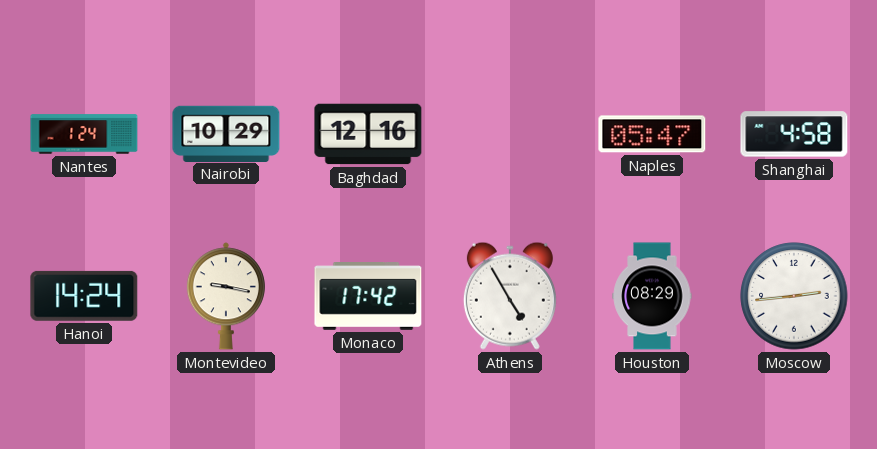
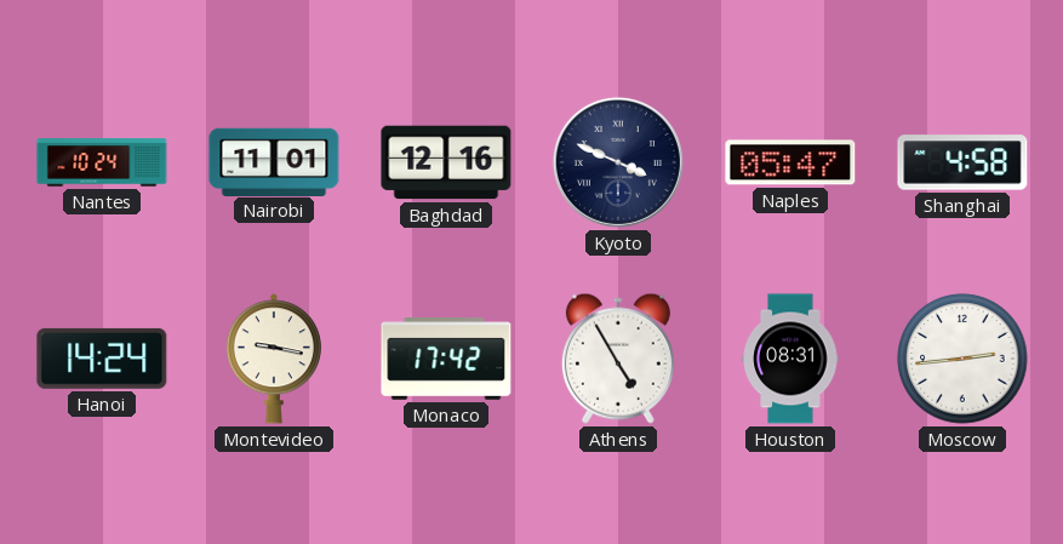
Nantes: 1:24 -> 10:24 (102, 162)
Nairobi: 10:29 -> 11:01 (274, 161)
Kyoto: none -> 3:49 (618, 162)
Houston: 08:29 -> 08:31 (790, 359)
